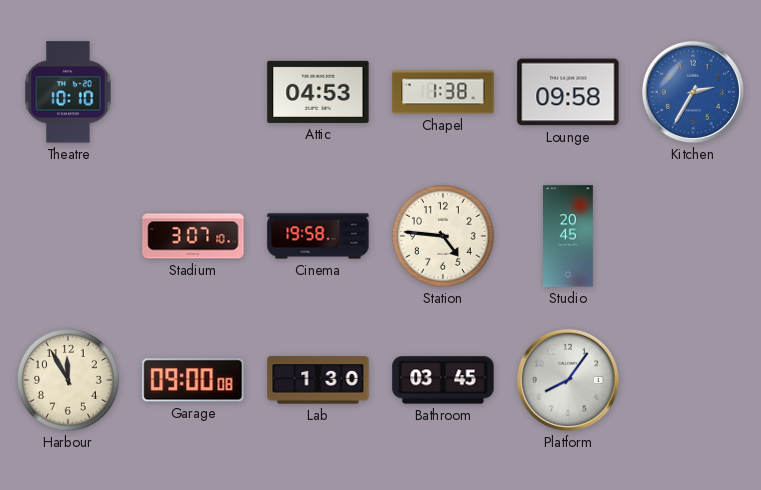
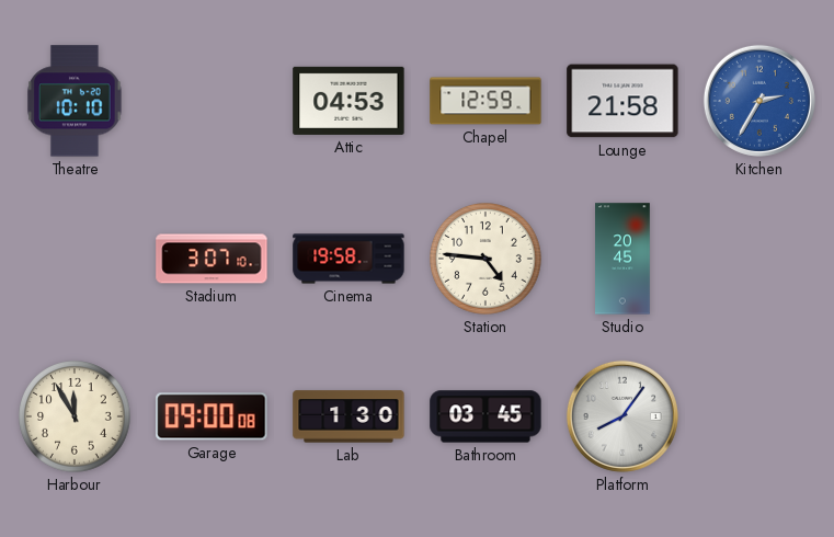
Chapel: 1:38 -> 12:59 (485, 101)
Lounge: 09:58 -> 21:58 (622, 101)
